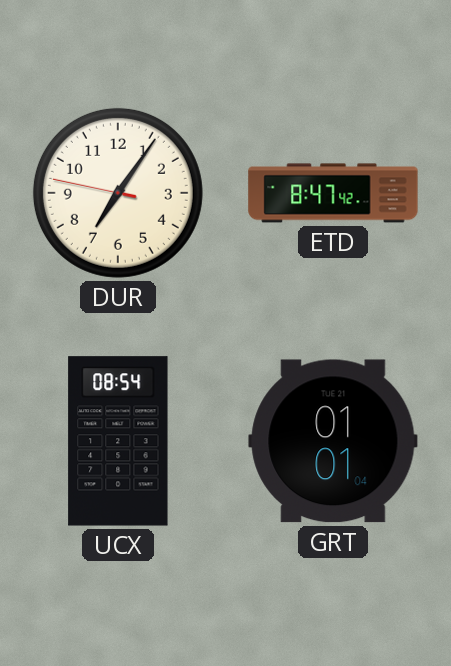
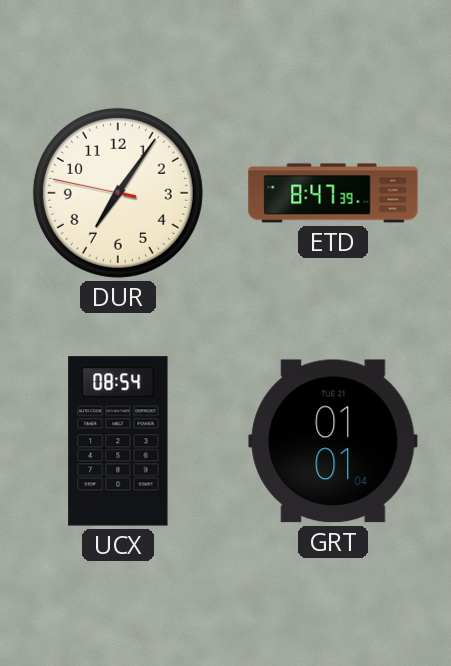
ETD: 8:47:42 -> 8:47:39 (333, 193)
